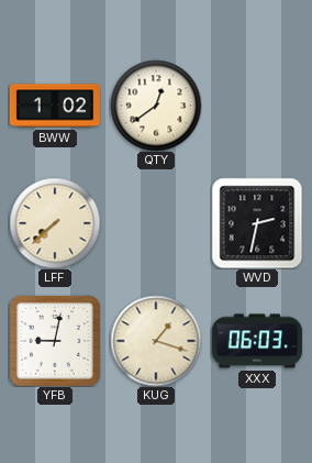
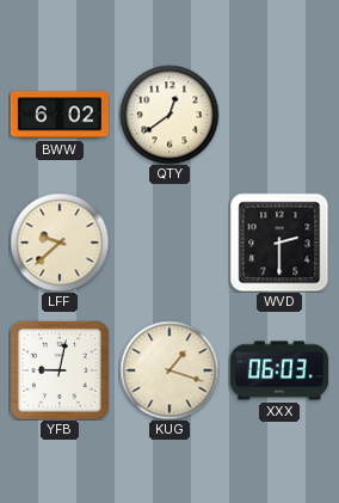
BWW: 1:02 -> 6:02 (60, 115)
LFF: 7:38 -> 9:38 (60, 243)
WVD: 2:32 -> 2:30 (279, 243)
